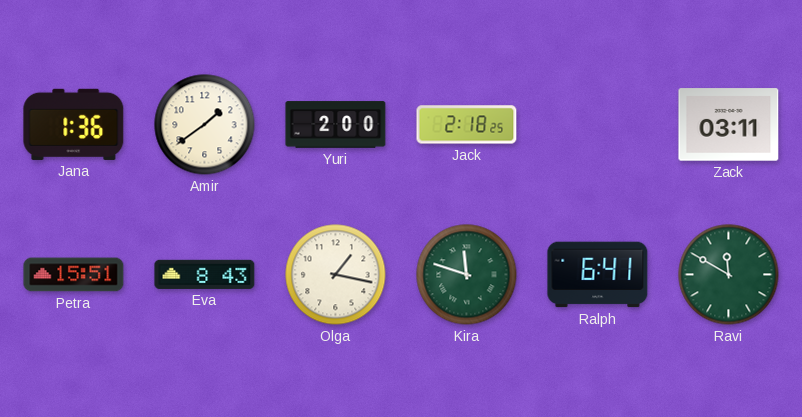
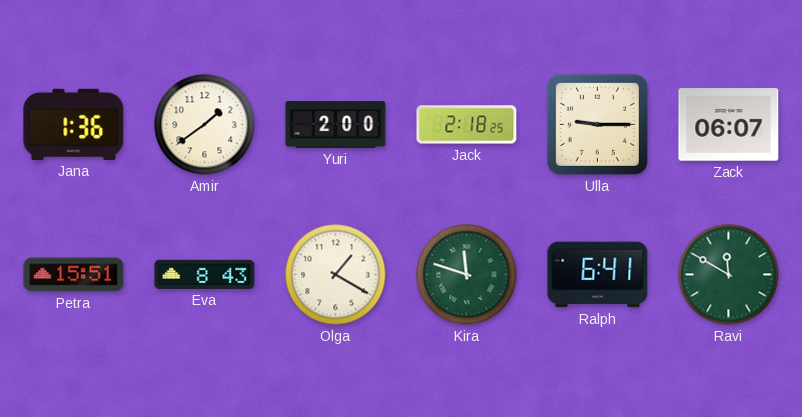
Ulla: none -> 9:15 (597, 124)
Zack: 03:11 -> 06:07 (729, 125)
Olga: 1:17 -> 1:20 (336, 275)
